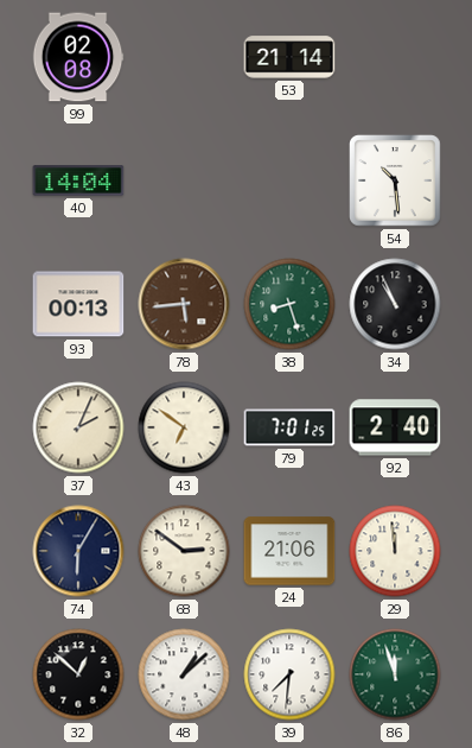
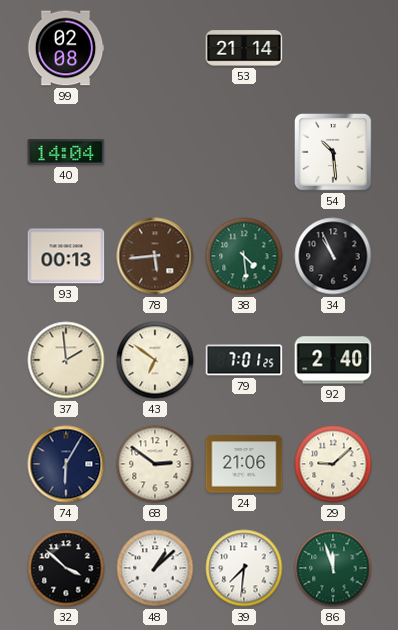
38: 8:27 -> 4:29 (244, 256)
37: 2:04 -> 1:59 (66, 360)
29: 11:59 -> 9:08 (333, 464)
32: 12:52 -> 3:52 (66, 568)
